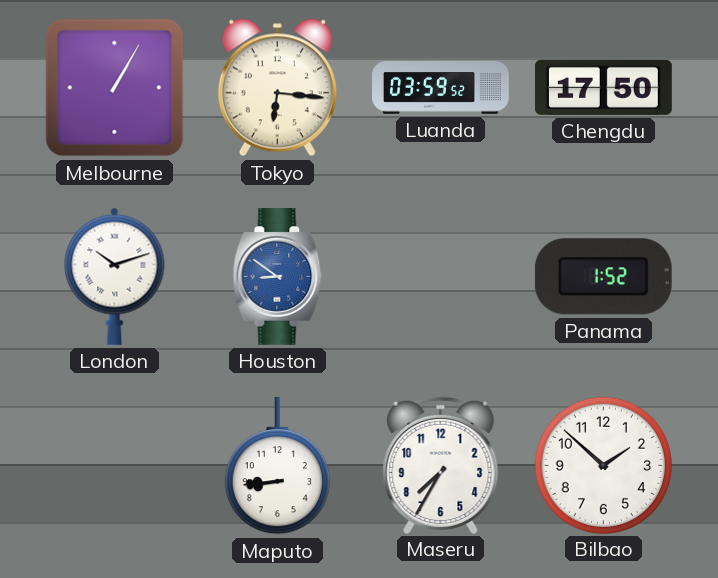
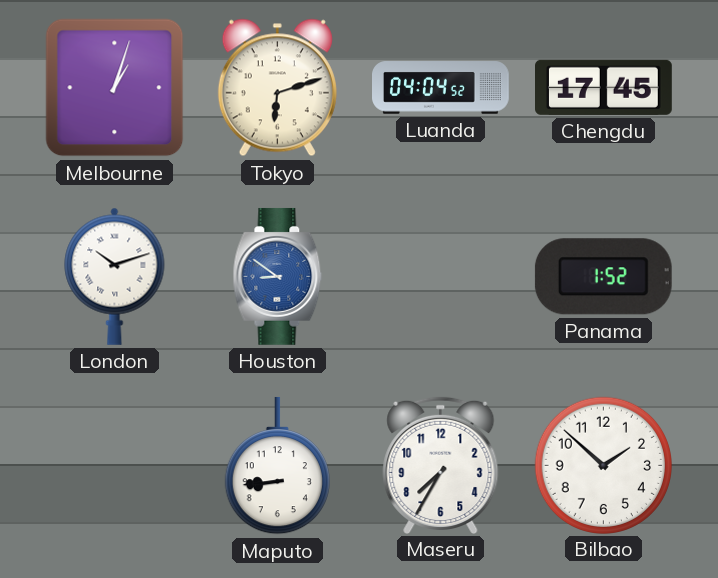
Melbourne: 1:05 -> 1:03 (115, 88)
Tokyo: 6:16 -> 6:12 (277, 88)
Luanda: 03:59 -> 04:04 (441, 88)
Chengdu: 17:50 -> 17:45 (604, 87)
